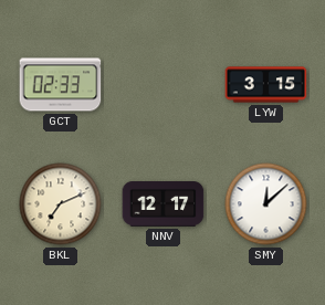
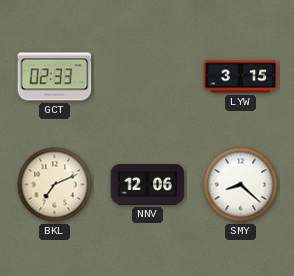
NNV: 12:17 -> 12:06 (148, 185)
SMY: 12:08 -> 8:22 (241, 185)
